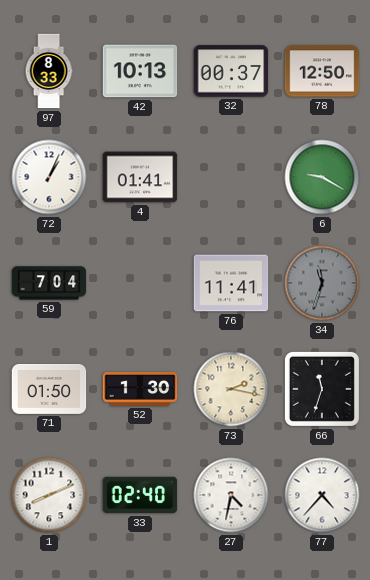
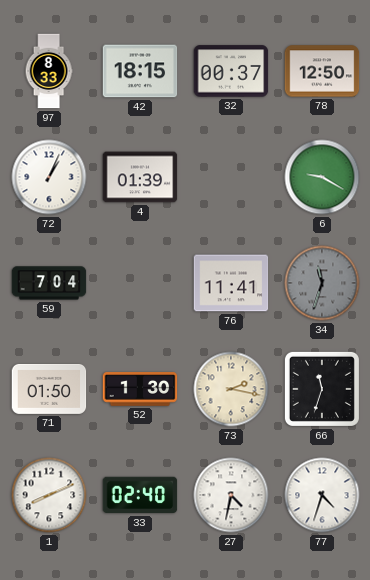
42: 10:13 -> 18:15 (140, 71)
4: 01:41 -> 01:39 (140, 177)
77: 4:37 -> 4:33 (322, 495)
